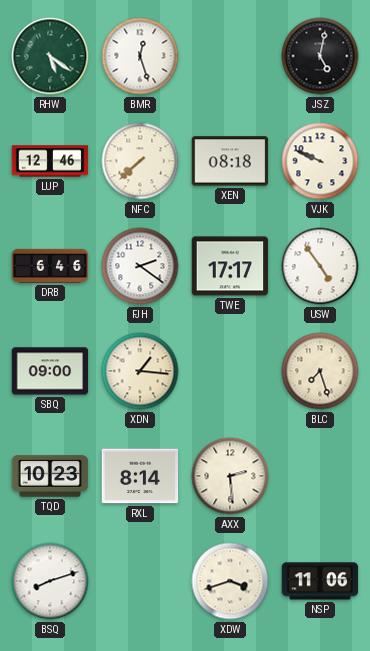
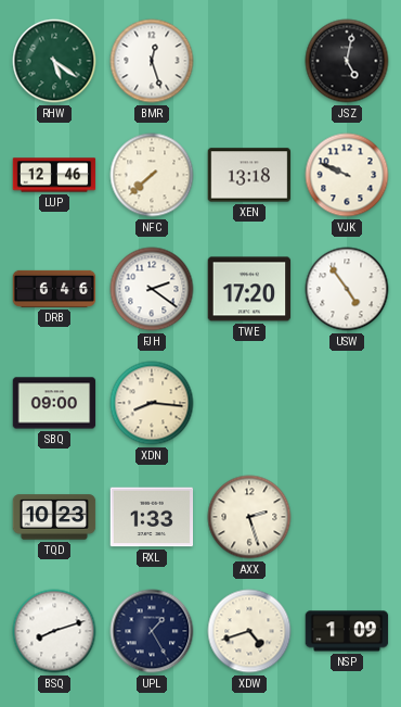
XEN: 08:18 -> 13:18 (249, 175)
TWE: 17:17 -> 17:20 (249, 289)
XDN: 1:16 -> 8:16 (152, 403)
BLC: 7:27 -> none (320, 371)
RXL: 8:14 -> 1:33 (152, 517)
AXX: 2:29 -> 2:27 (249, 517)
UPL: none -> 1:25 (152, 631)
XDW: 3:42 -> 4:42 (249, 631)
NSP: 11:06 -> 1:09 (347, 631)
